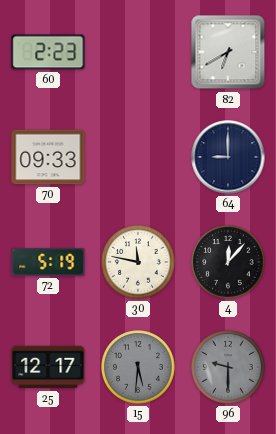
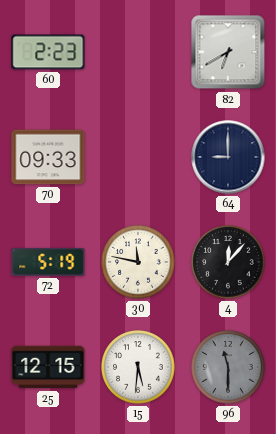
25: 12:17 -> 12:15 (48, 367)
15 dial: grey -> white (138, 367)
96: 9:30 -> 11:30 (228, 367)
